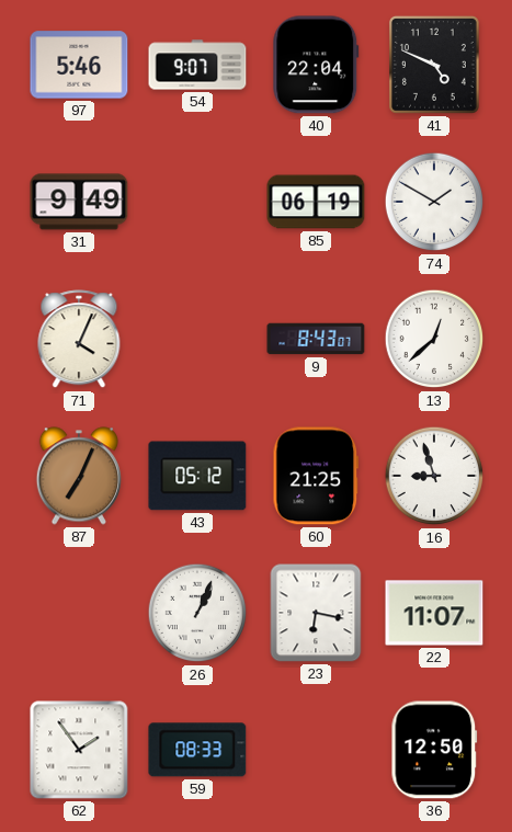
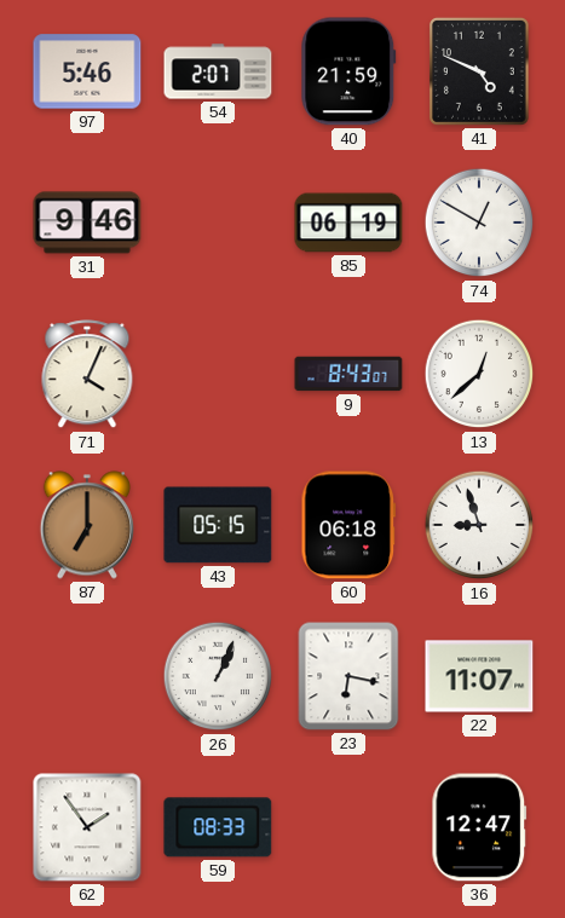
54: 9:07 -> 2:07 (218, 71)
40: 22:04 -> 21:59 (348, 71)
31: 9:49 -> 9:46 (87, 223)
74: 1:50 -> 12:50 (479, 223)
87: 7:04 -> 7:00 (87, 525)
43: 05:12 -> 05:15 (218, 525)
60: 21:25 -> 06:18 (348, 525)
36: 12:50 -> 12:47 (479, 827)
